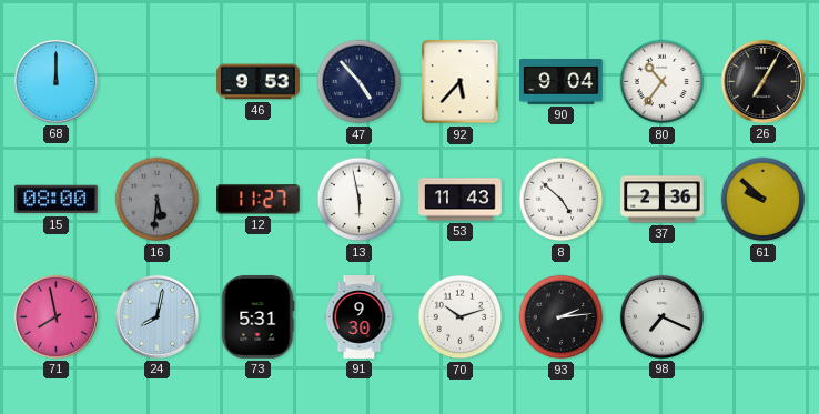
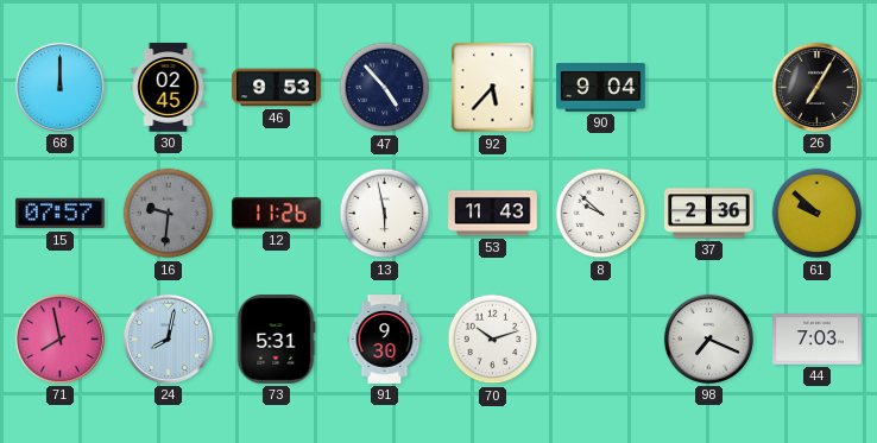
30: none -> 02:45 (169, 88)
80: 10:36 -> none (663, 82)
15: 08:00 -> 07:57 (61, 214)
16: 5:31 -> 9:31 (169, 214)
12: 11:27 -> 11:26 (277, 214)
8: 4:52 -> 9:52 (601, 214)
93: 2:14 -> none (562, 317)
44: none -> 7:03 (818, 340)
